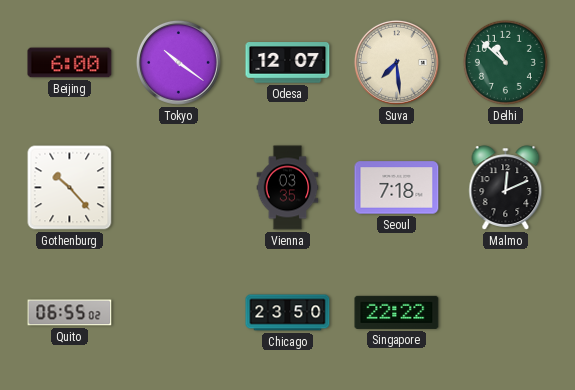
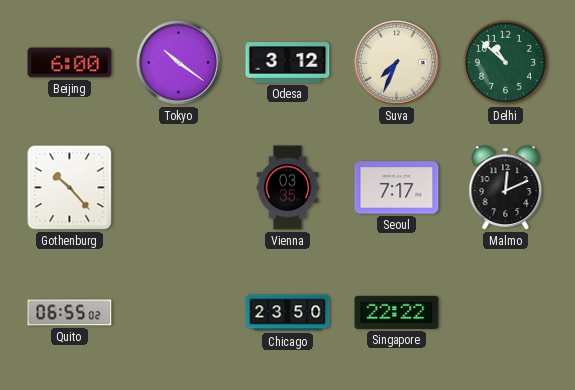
Odesa: 12:07 -> 3:12 (288, 63)
Suva: 7:29 -> 7:34 (396, 62)
Seoul: 7:18 -> 7:17 (397, 188)
